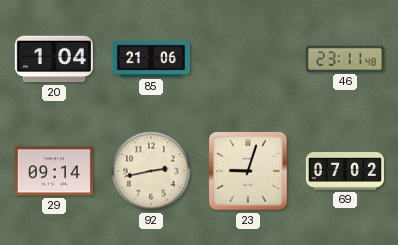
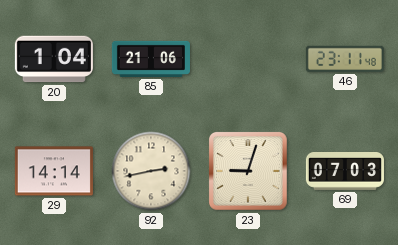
29: 09:14 -> 14:14 (54, 171)
69: 07:02 -> 07:03 (345, 172)
